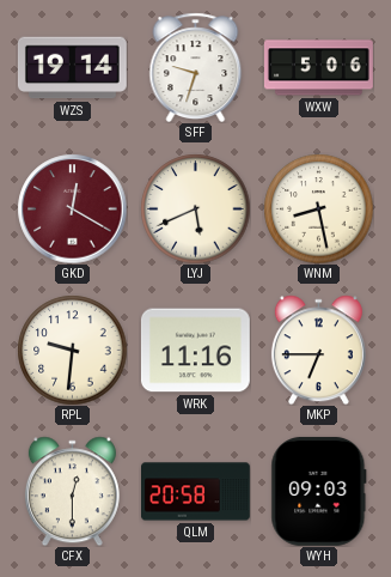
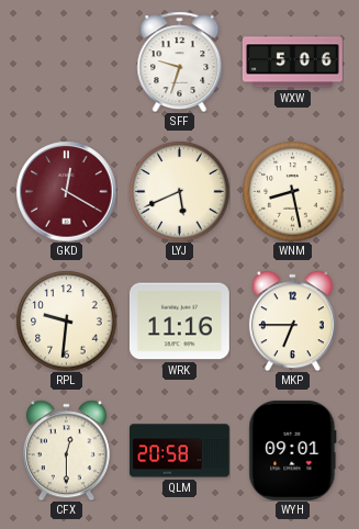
WZS: 19:14 -> none (72, 68)
WYH: 09:03 -> 09:01 (293, 450)
